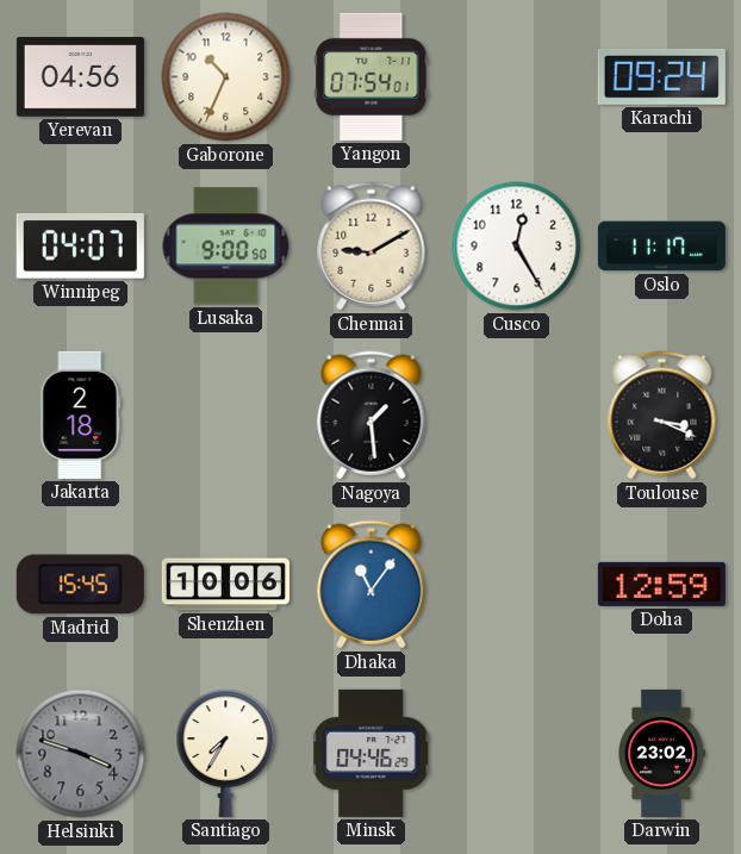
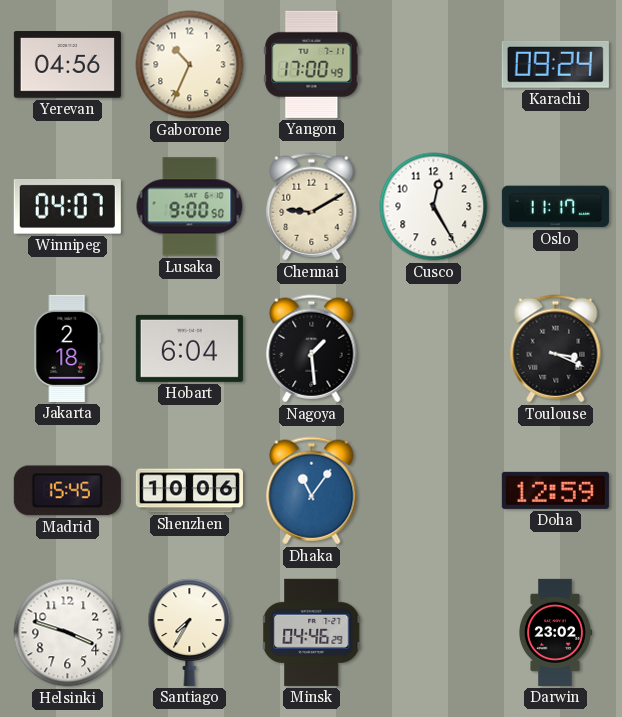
Yangon: 07:54 -> 17:00 (312, 64)
Hobart: none -> 6:04 (189, 348)
Helsinki dial: grey -> white (68, 633)
